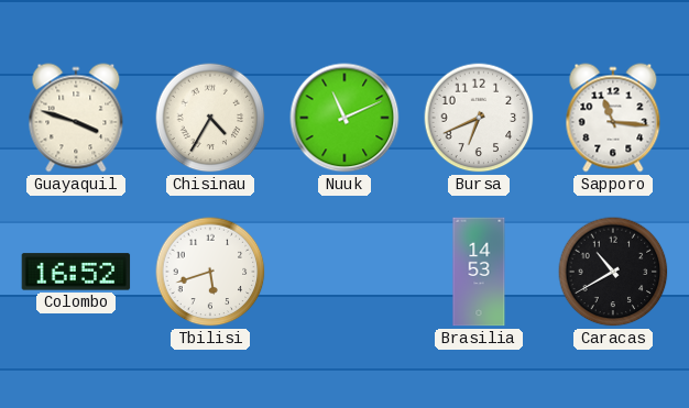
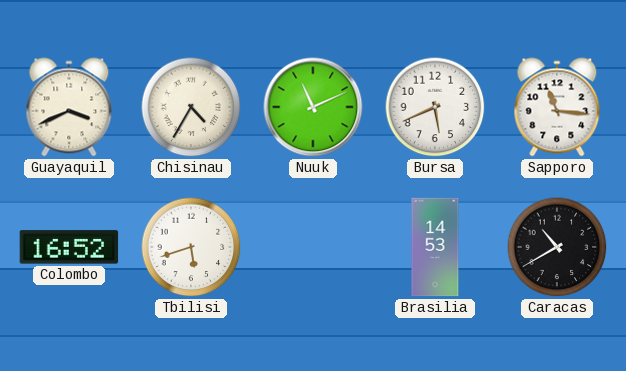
Guayaquil: 3:48 -> 3:41 (69, 107)
Bursa: 6:41 -> 5:41 (435, 107)
